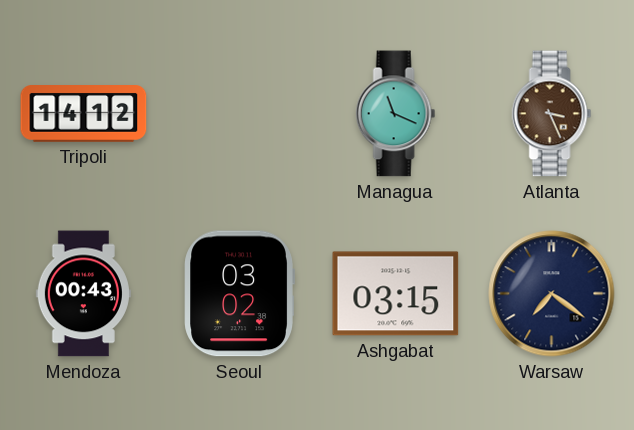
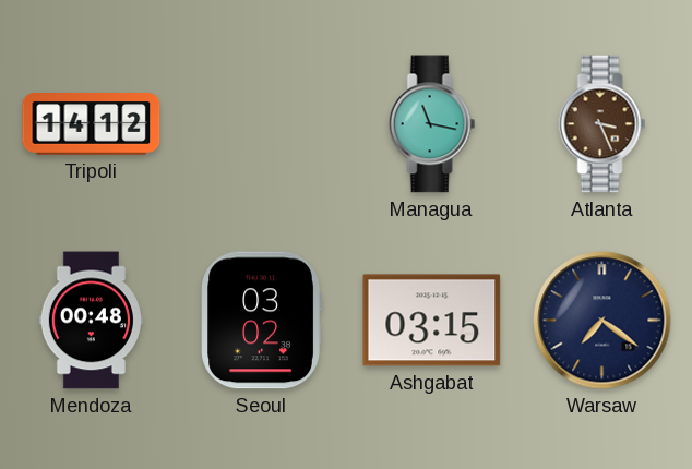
Managua: 11:19 -> 11:17 (432, 124)
Mendoza: 00:43 -> 00:48 (91, 321)
